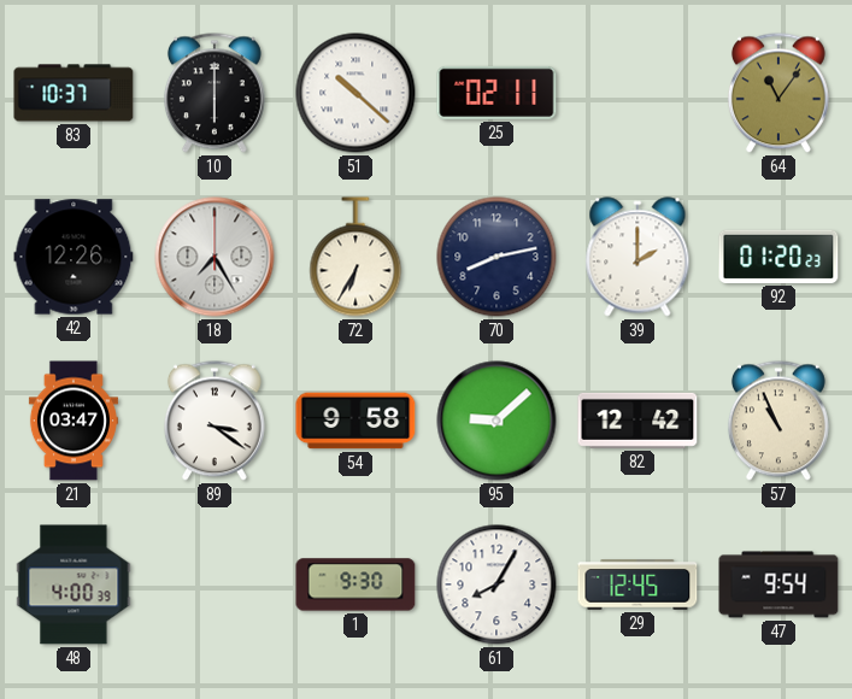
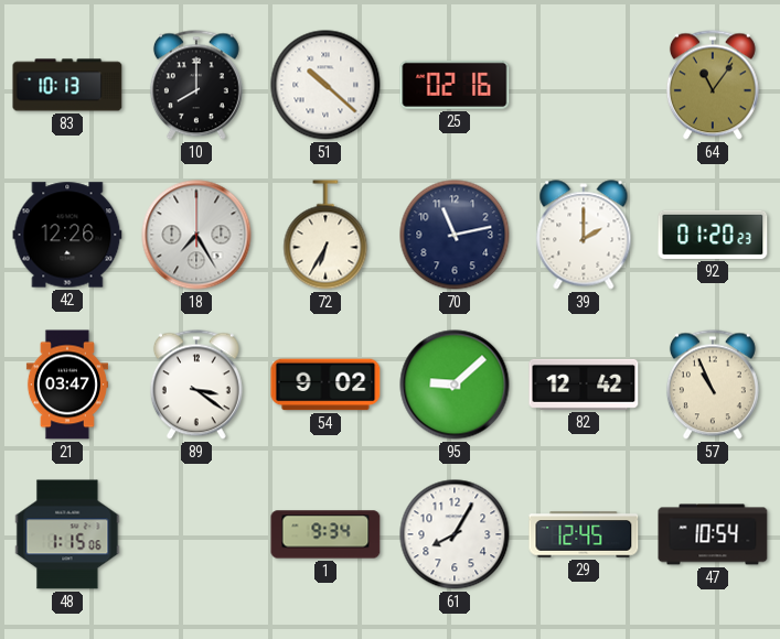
83: 10:37 -> 10:13 (67, 85)
10: 6:00 -> 8:00 (196, 85)
25: 02:11 -> 02:16 (455, 85)
70: 8:13 -> 11:13 (455, 235)
54: 9:58 -> 9:02 (325, 385)
48: 4:00 -> 1:15 (67, 534)
1: 9:30 -> 9:34 (325, 534)
47: 9:54 -> 10:54 (713, 534)
